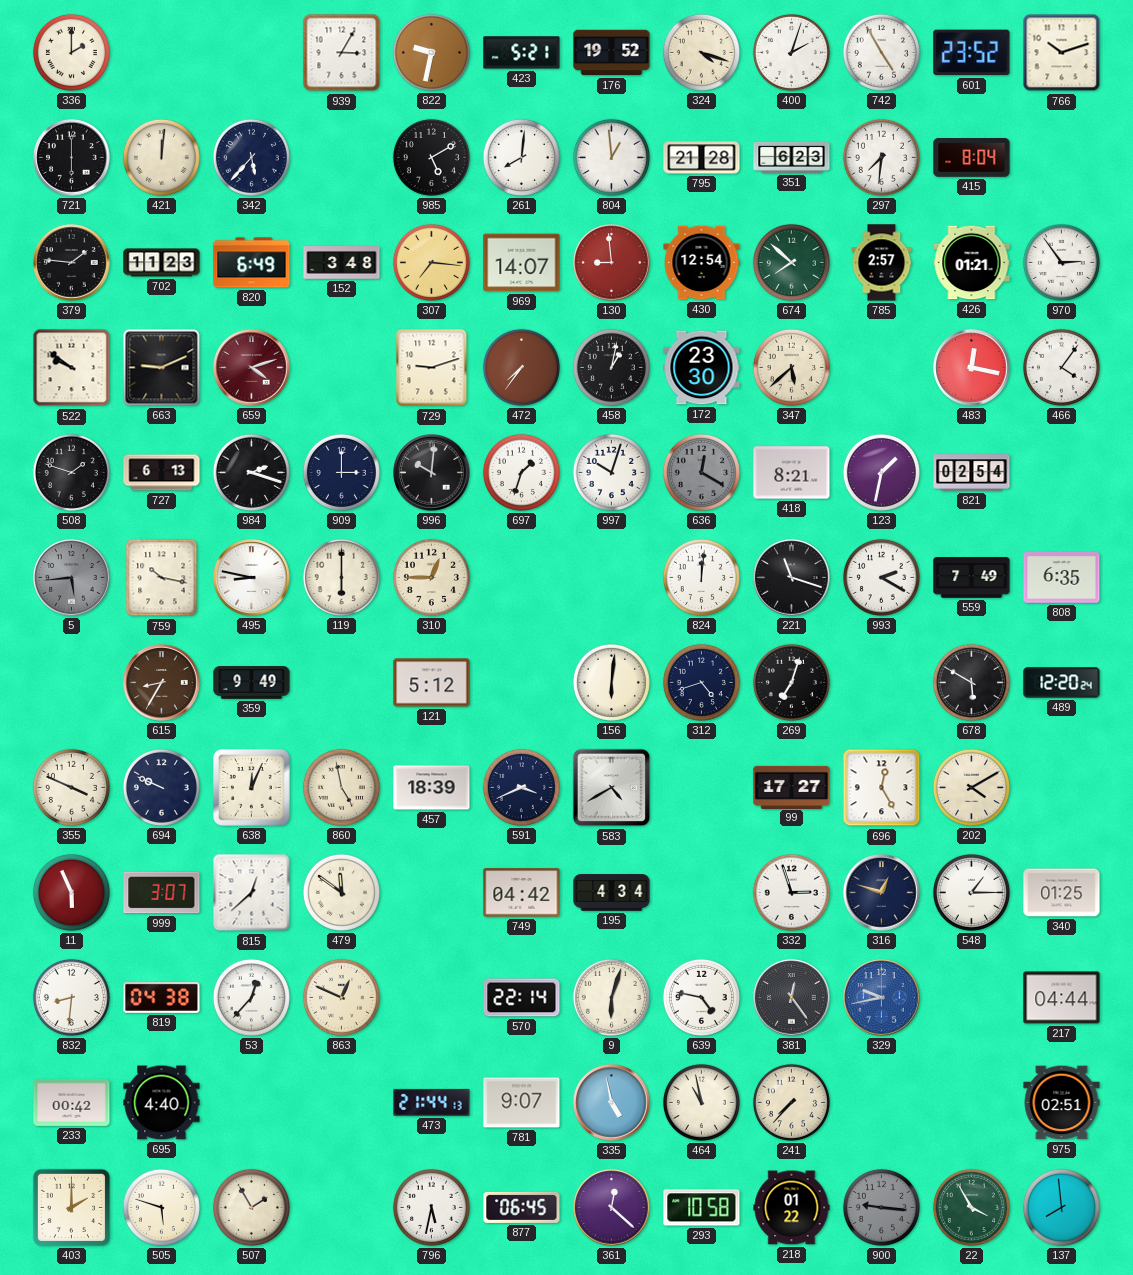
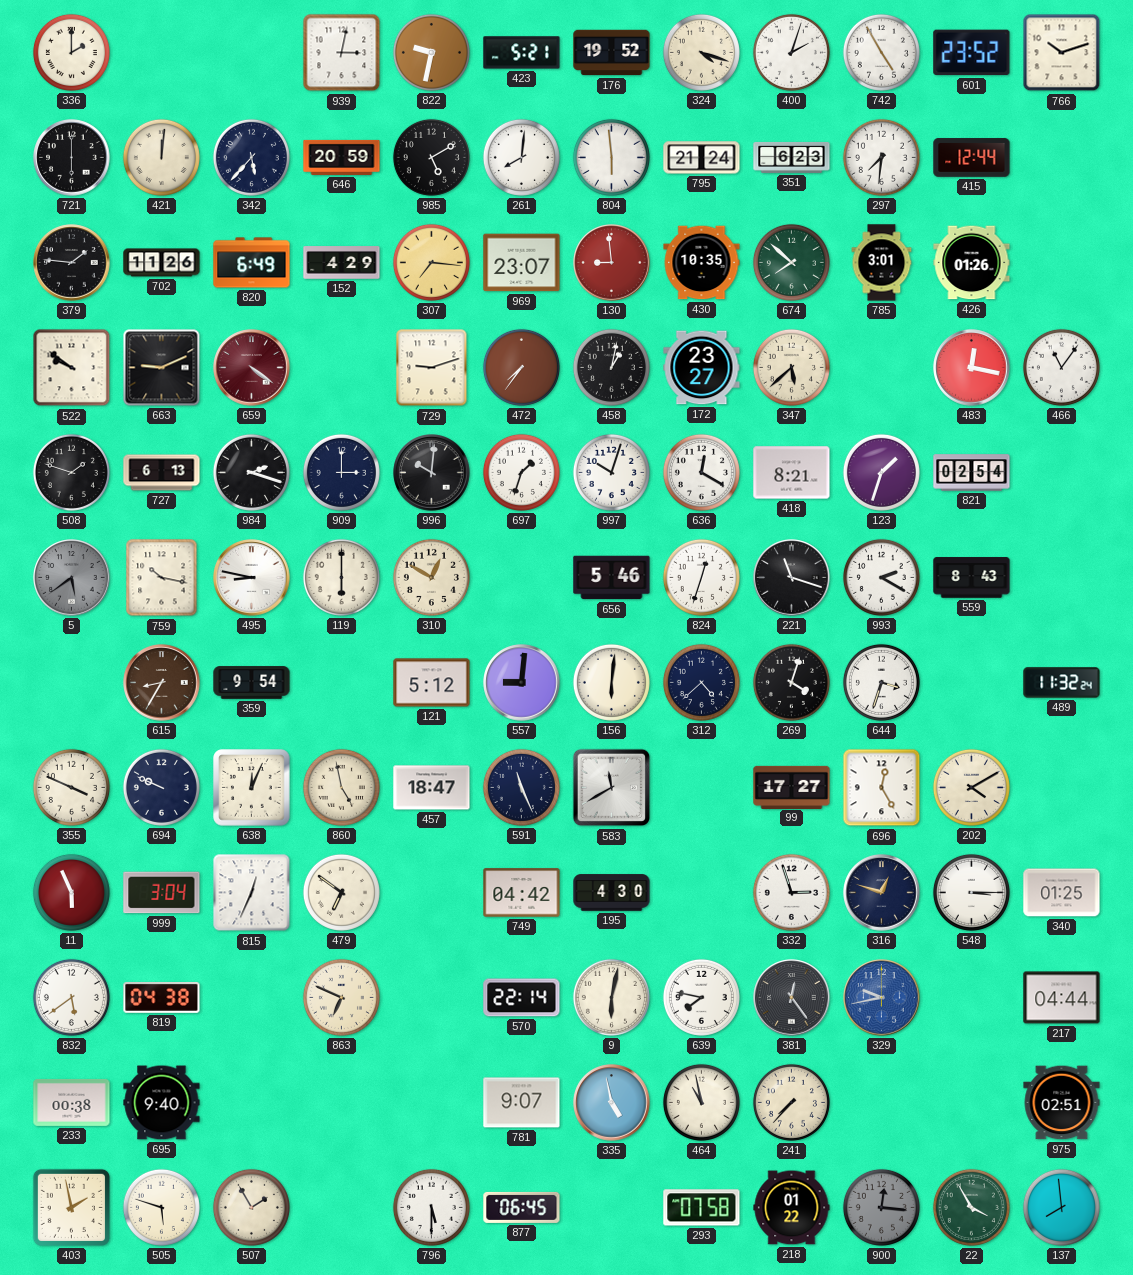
939: 3:05 -> 3:02 (342, 53)
646: none -> 20:59 (342, 157)
804: 12:59 -> 5:59 (611, 157)
795: 21:28 -> 21:24 (702, 158)
415: 8:04 -> 12:44 (972, 158)
702: 11:23 -> 11:26 (162, 263)
152: 3:48 -> 4:29 (342, 263)
969: 14:07 -> 23:07 (522, 263)
430: 12:54 -> 10:35 (702, 263)
785: 2:57 -> 3:01 (882, 263)
426: 01:21 -> 01:26 (972, 263)
970: 2:54 -> none (1061, 262)
659: 4:12 -> 4:21 (252, 368)
172: 23:30 -> 23:27 (702, 368)
466: 4:06 -> 11:06 (1061, 367)
636 dial: grey -> white (701, 472)
123: 1:32 -> 1:33 (881, 472)
5: 5:44 -> 5:39 (72, 578)
310: 12:45 -> 12:50 (431, 577)
656: none -> 5:46 (612, 578)
824: 12:01 -> 12:33 (701, 577)
559: 7:49 -> 8:43 (972, 578)
808: 6:35 -> none (1062, 578)
359: 9:49 -> 9:54 (252, 683)
557: none -> 9:01 (522, 683)
312: 4:42 -> 4:38 (701, 682)
269: 7:03 -> 4:03 (791, 682)
644: none -> 3:33 (881, 682)
678: 5:50 -> none (971, 682)
489: 12:20 -> 11:32 (1062, 683)
457: 18:39 -> 18:47 (432, 788)
591: 3:41 -> 11:26 (521, 787)
583: 4:40 -> 11:40 (612, 788)
999: 3:07 -> 3:04 (162, 893)
815: 12:38 -> 12:34 (252, 893)
479: 11:51 -> 6:51 (341, 892)
195: 4:34 -> 4:30 (612, 893)
548: 1:15 -> 3:15 (971, 892)
832: 8:31 -> 5:39 (71, 997)
53: 12:37 -> none (251, 997)
863: 12:49 -> 6:49 (341, 997)
9: 6:03 -> 6:02 (611, 997)
639: 4:47 -> 7:47 (701, 997)
233: 00:42 -> 00:38 (72, 1102)
695: 4:40 -> 9:40 (162, 1103)
473: 21:44 -> none (432, 1102)
403: 2:00 -> 1:58 (71, 1207)
796: 5:32 -> 5:30 (431, 1207)
361: 12:22 -> none (612, 1208)
293: 10:58 -> 07:58 (702, 1208)
900: 9:16 -> 12:16 (881, 1207)
